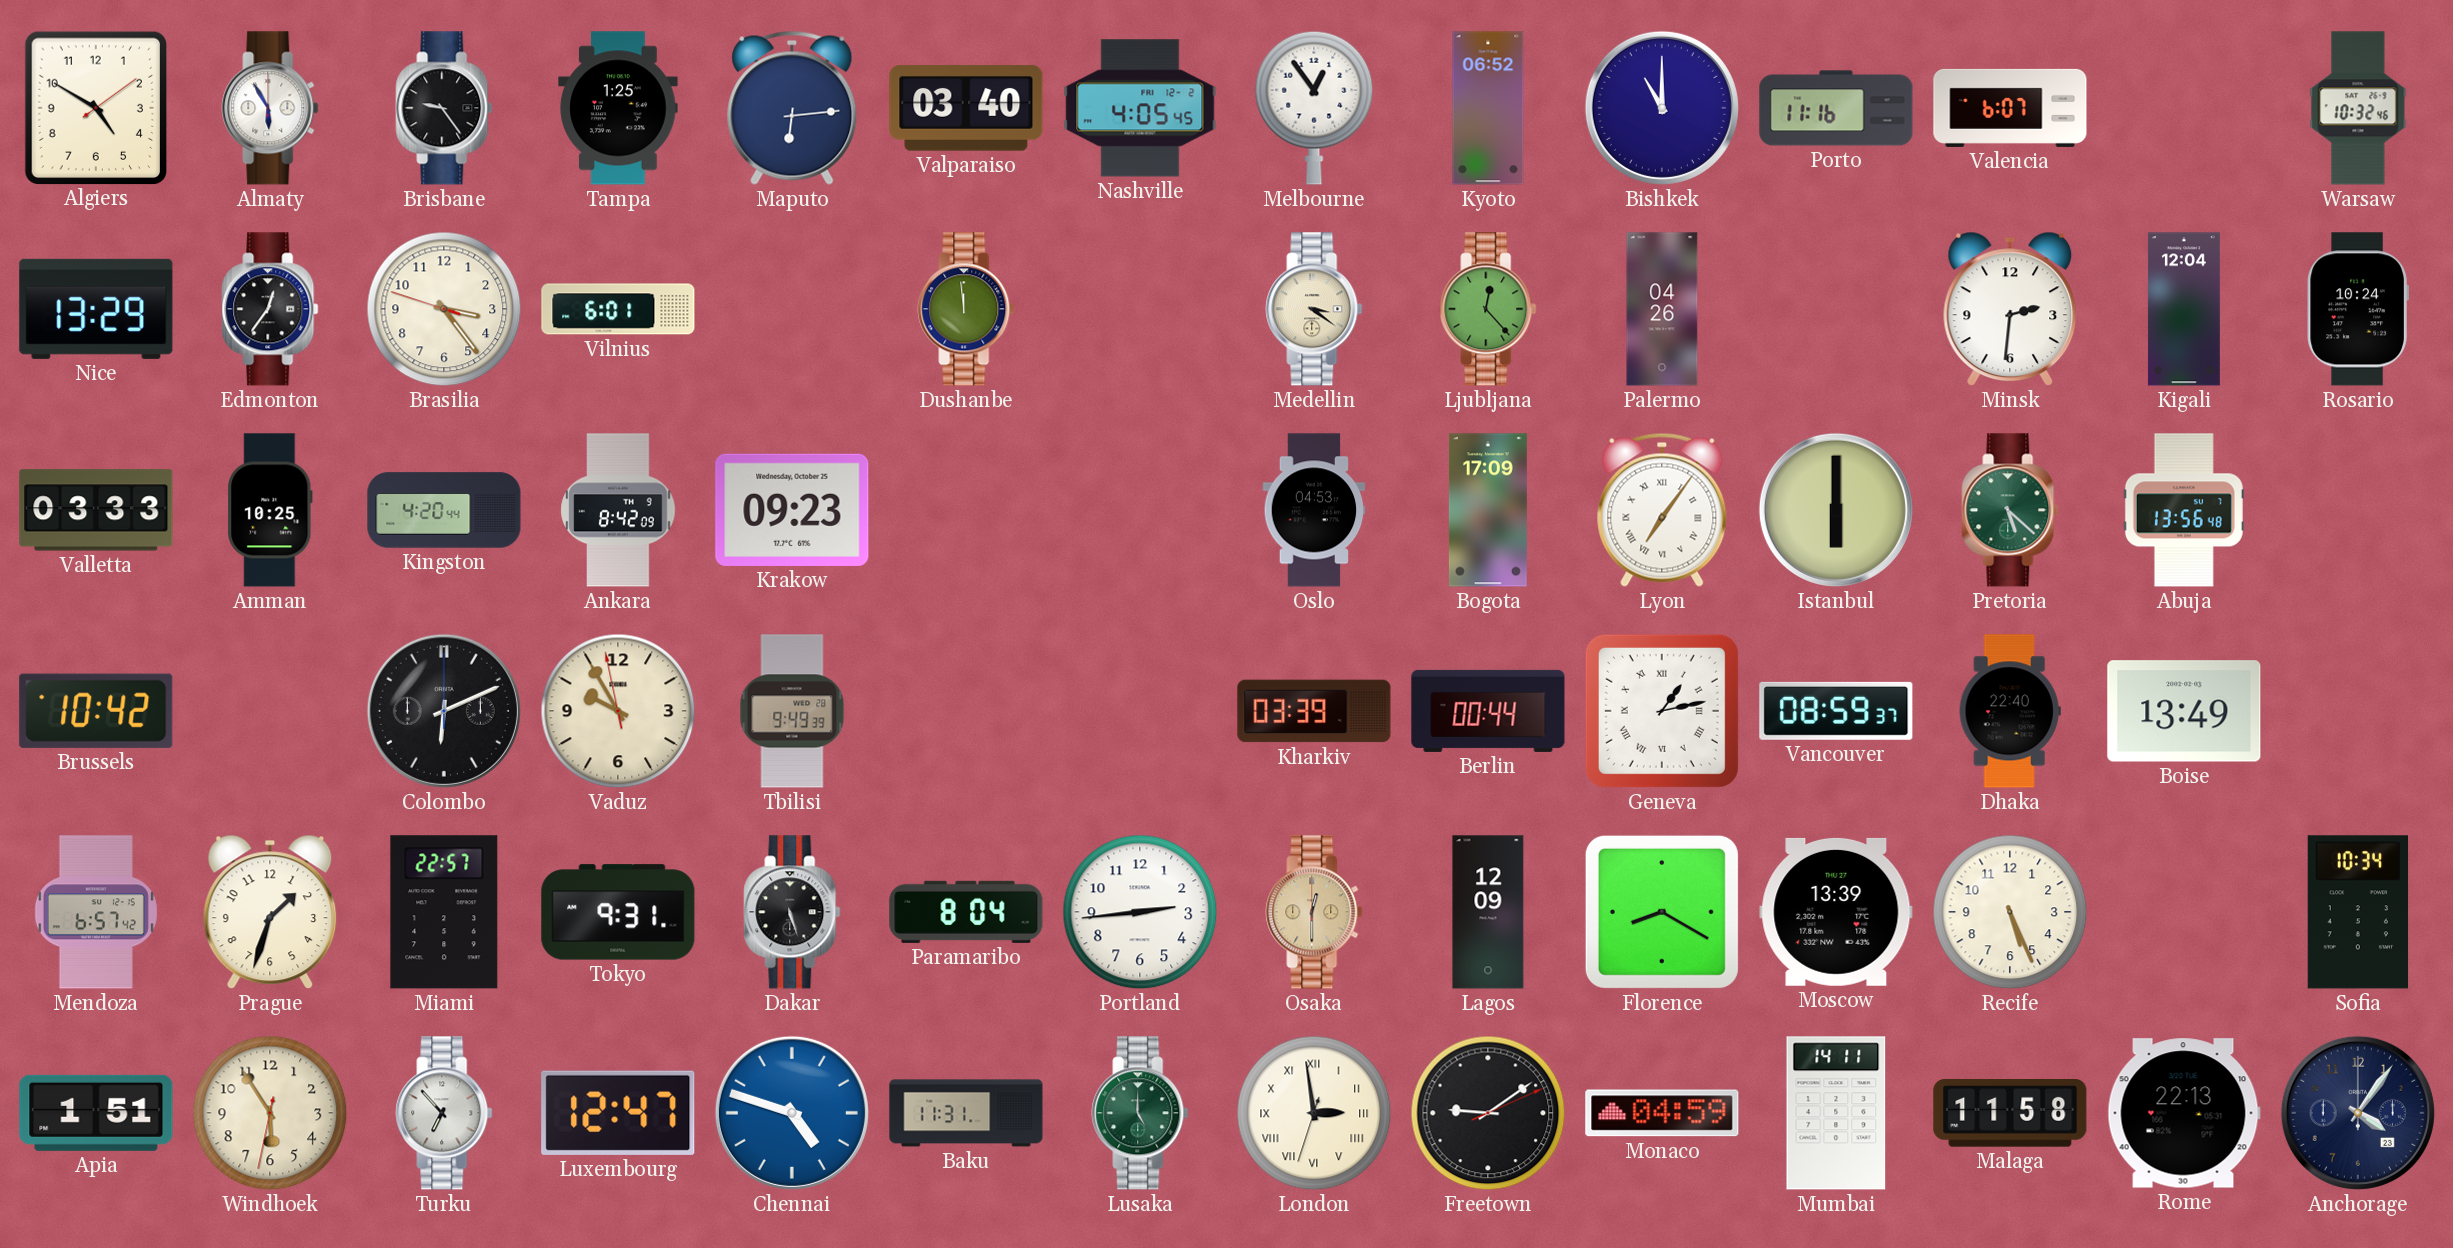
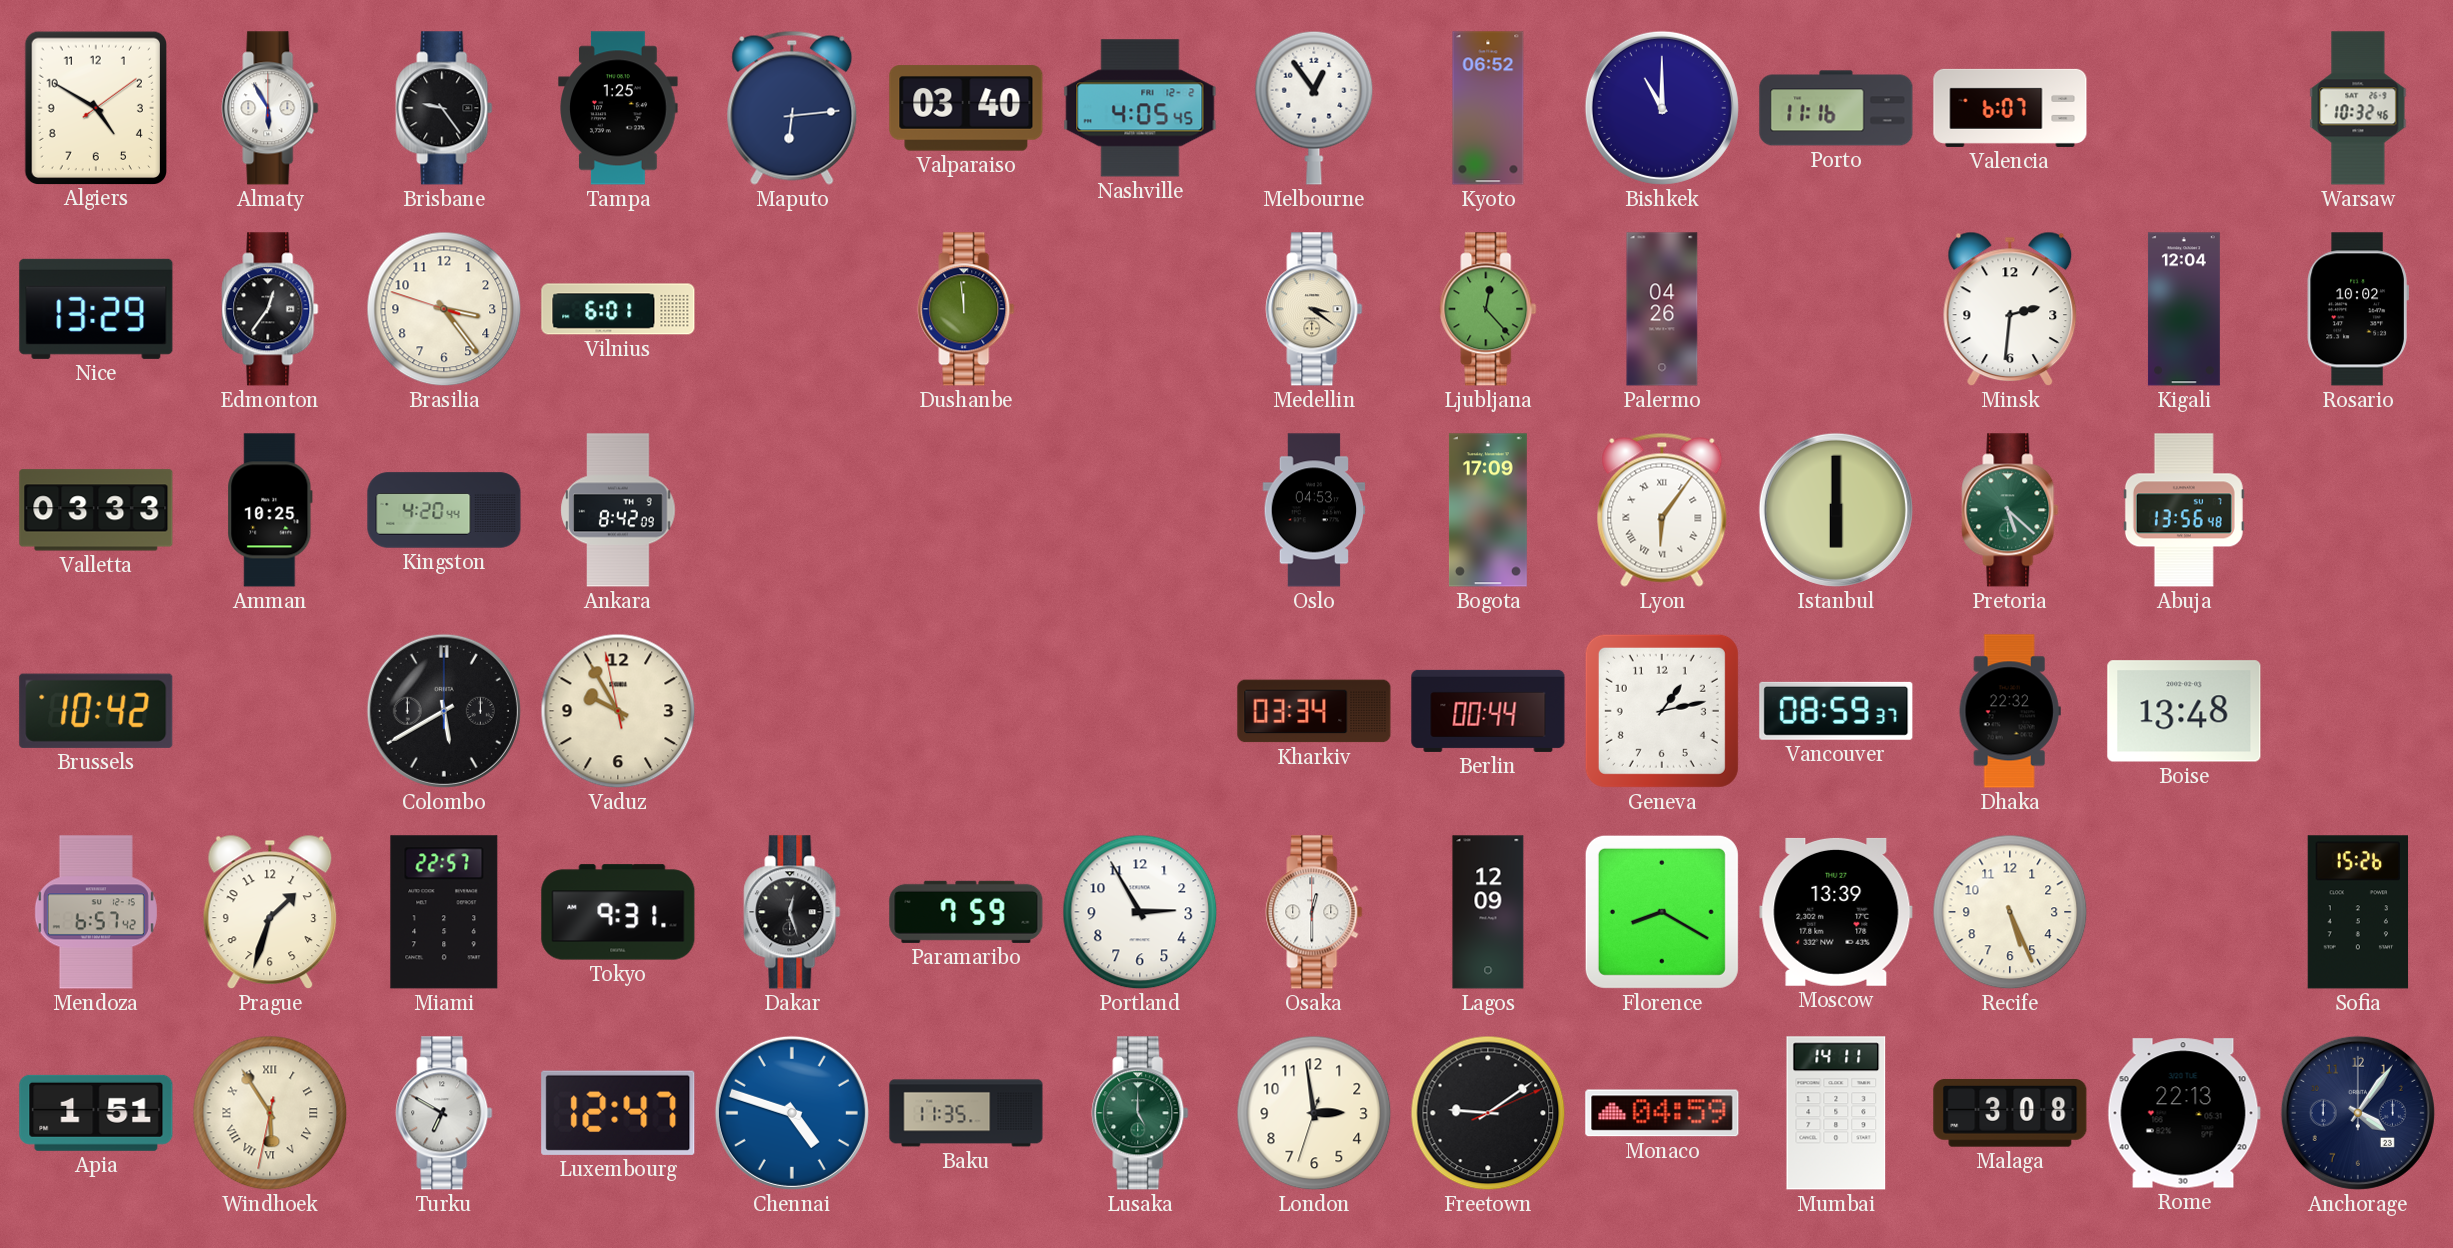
Rosario: 10:24 -> 10:02 (2358, 309)
Krakow: 09:23 -> none (792, 510)
Lyon: 7:06 -> 6:06 (1662, 510)
Colombo: 6:11 -> 5:40 (444, 711)
Tbilisi: 9:49 -> none (792, 711)
Kharkiv: 03:39 -> 03:34 (1314, 711)
Geneva numerals: Roman -> Arabic (1662, 711)
Dhaka: 22:40 -> 22:32 (2010, 711)
Boise: 13:49 -> 13:48 (2184, 711)
Dakar: 5:27 -> 12:27 (792, 912)
Paramaribo: 8:04 -> 7:59 (966, 912)
Portland: 2:44 -> 2:55 (1140, 912)
Osaka dial: champagne -> white (1314, 912)
Sofia: 10:34 -> 15:26 (2358, 912)
Windhoek numerals: Arabic -> Roman (270, 1113)
Turku: 6:53 -> 6:50 (444, 1113)
Baku: 11:31 -> 11:35 (966, 1113)
London numerals: Roman -> Arabic (1314, 1113)
Malaga: 11:58 -> 3:08 (2010, 1114)
